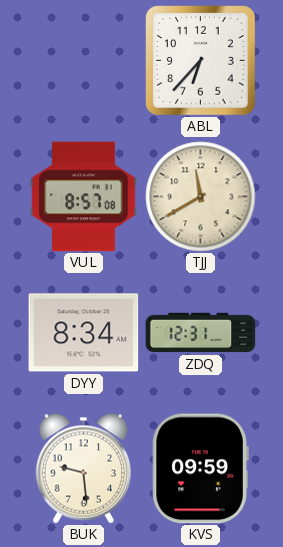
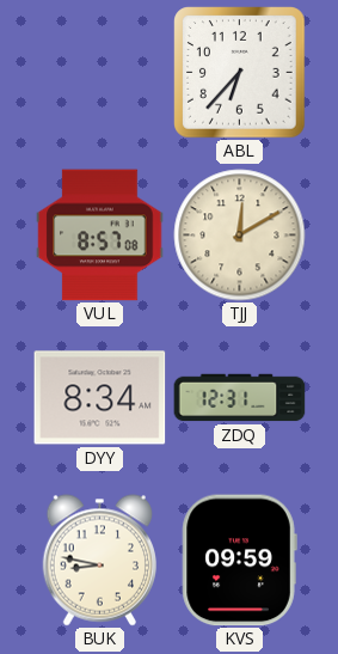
TJJ: 11:40 -> 12:10 (240, 236)
BUK: 9:29 -> 8:47 (99, 561)
